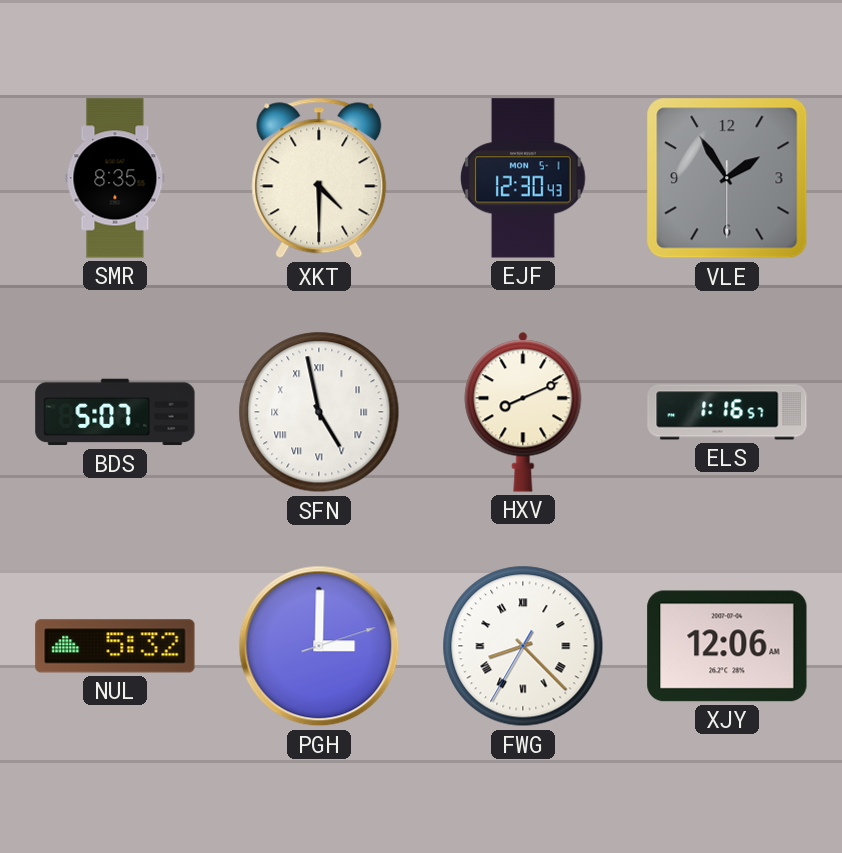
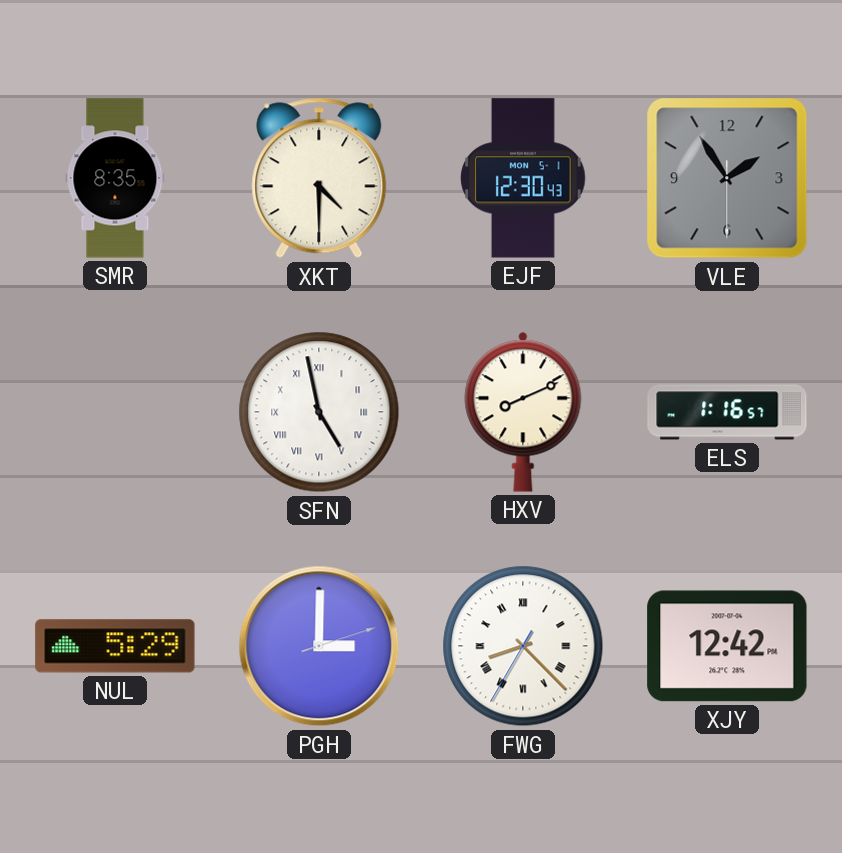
BDS: 5:07 -> none (115, 412)
NUL: 5:32 -> 5:29 (115, 646)
XJY: 12:06 -> 12:42 (727, 646)
